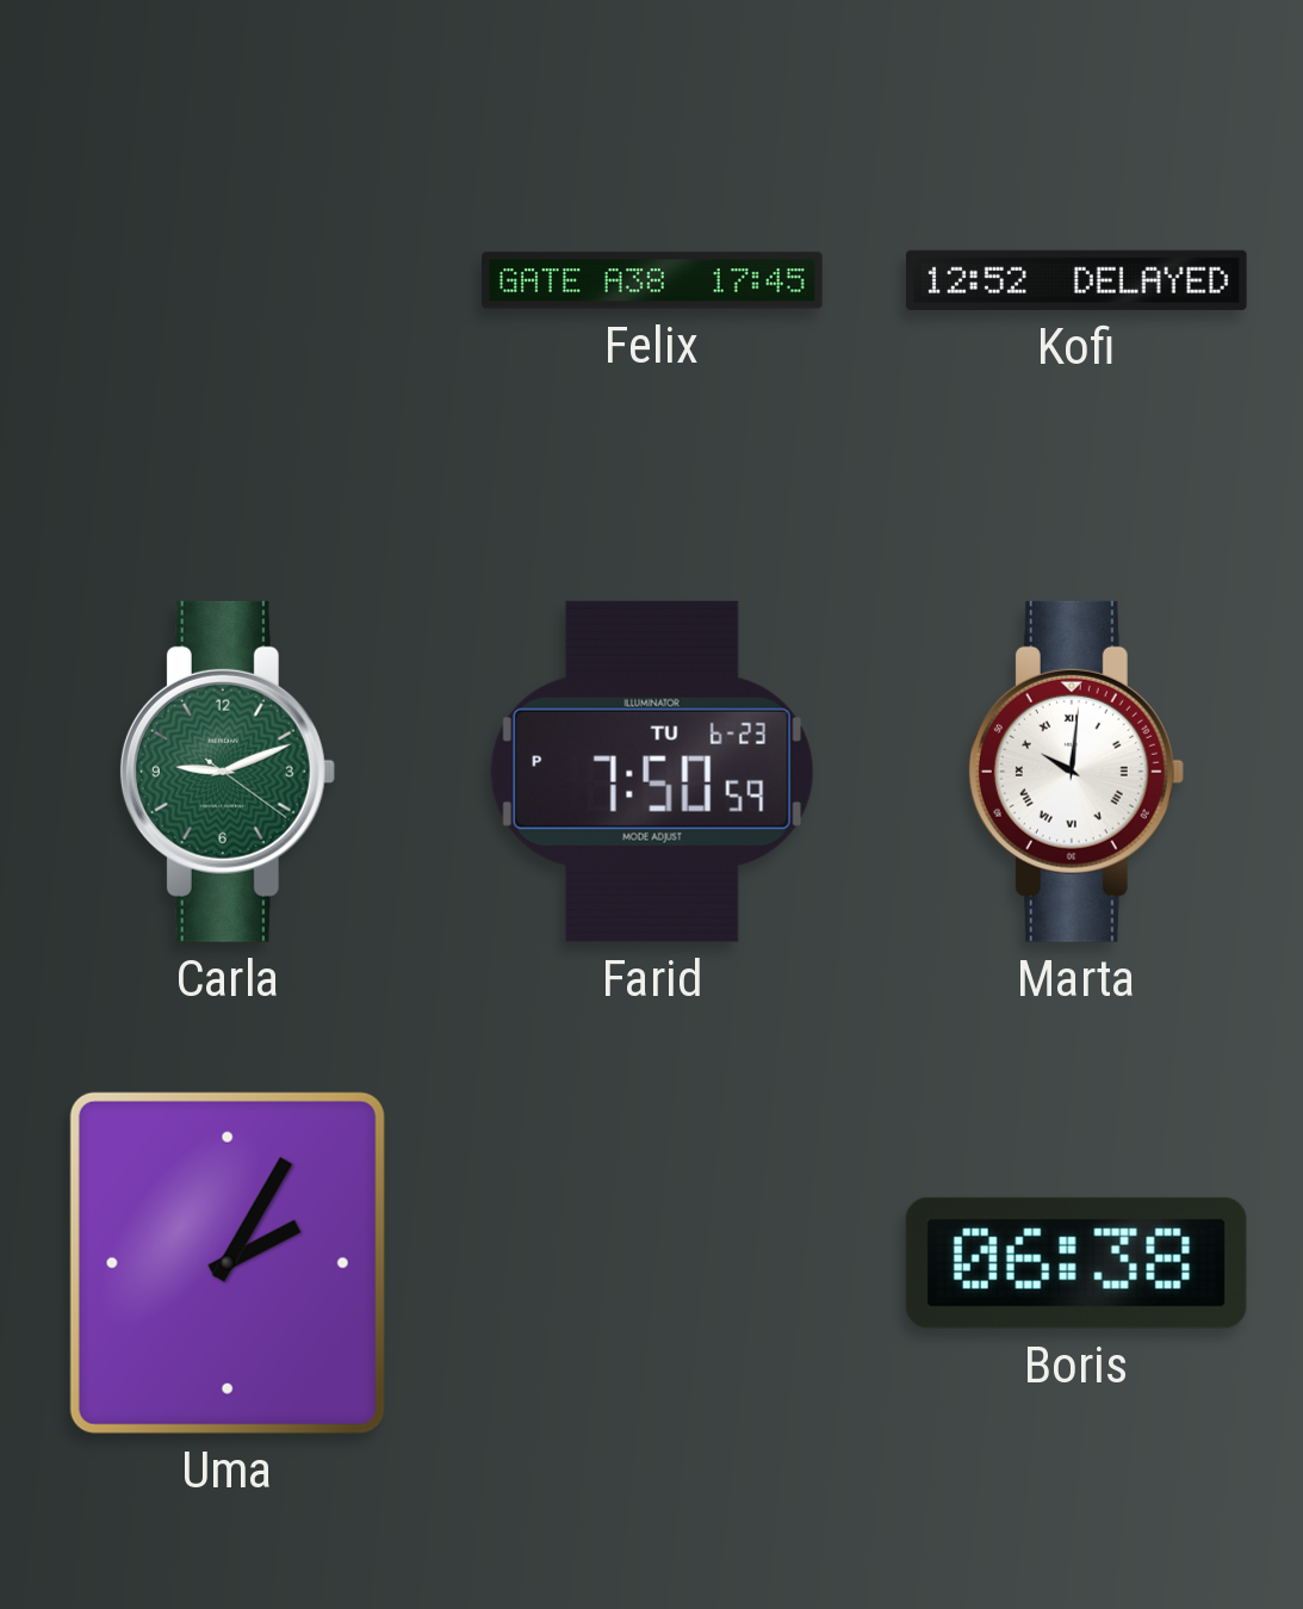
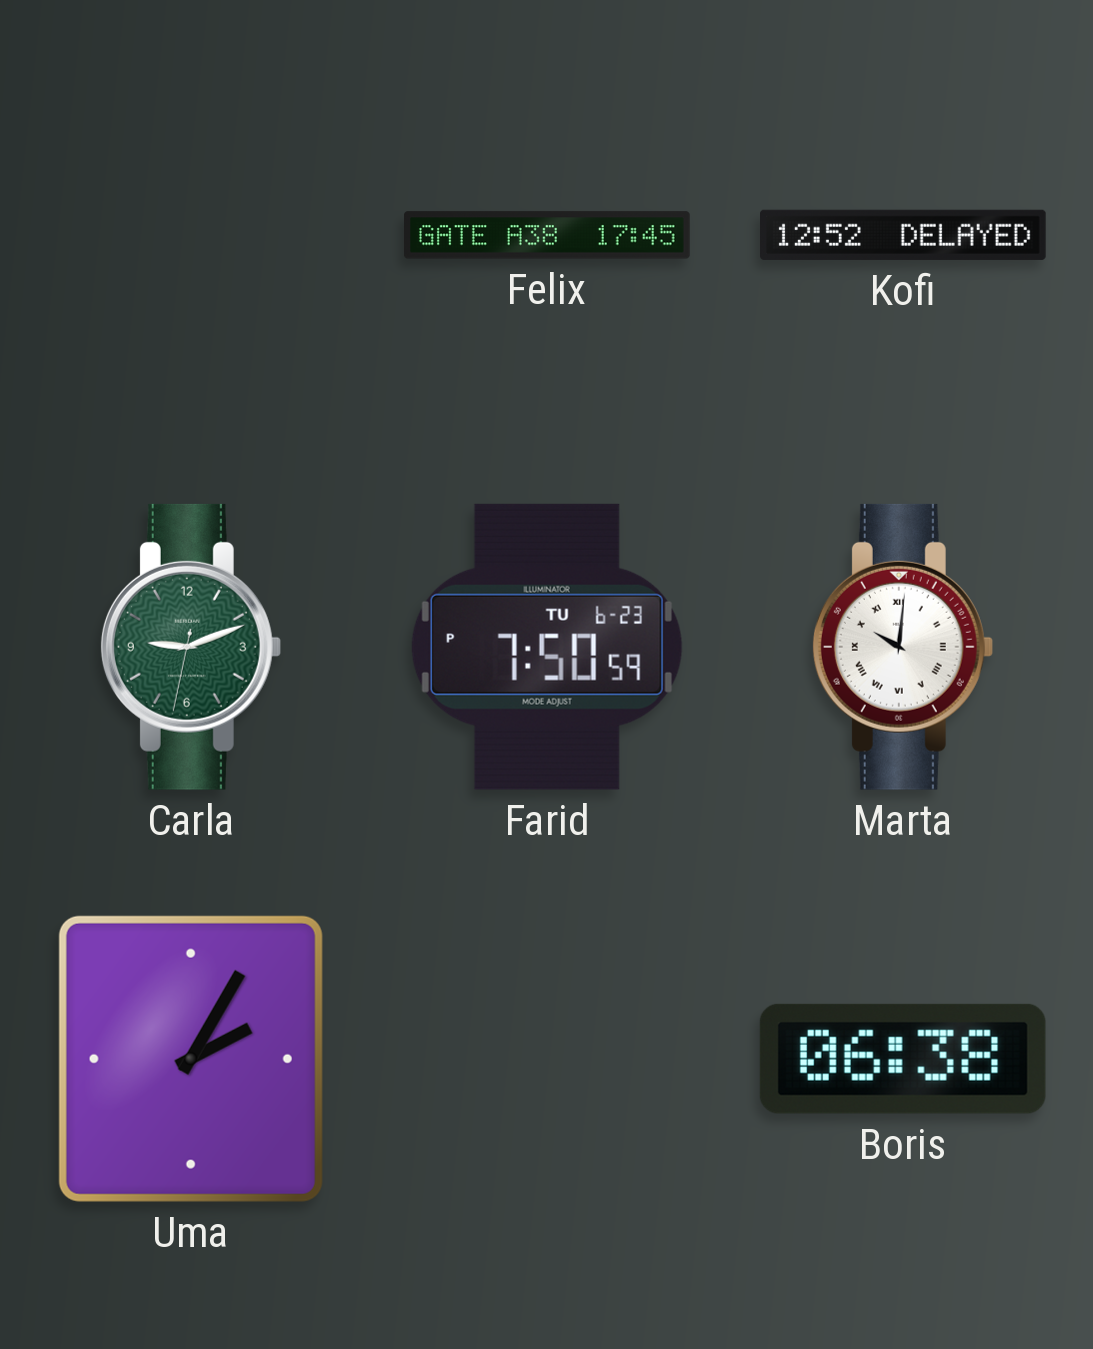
Carla: 9:11:21 -> 9:11:32 (190, 647)
